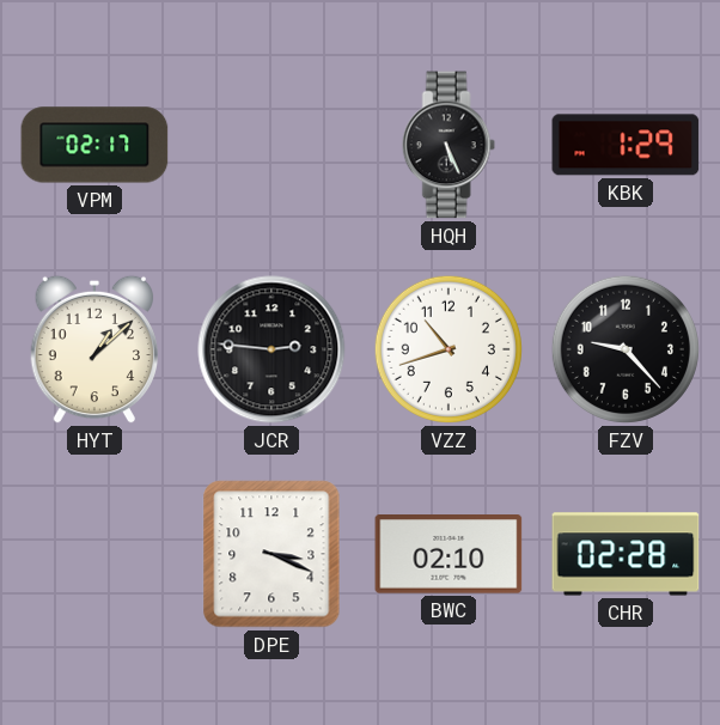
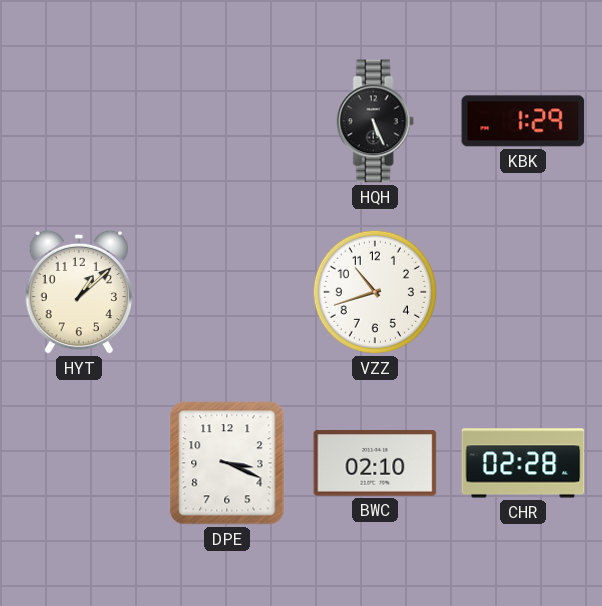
VPM: 02:17 -> none (94, 145)
JCR: 2:46 -> none (271, 349)
FZV: 9:23 -> none (626, 349)
